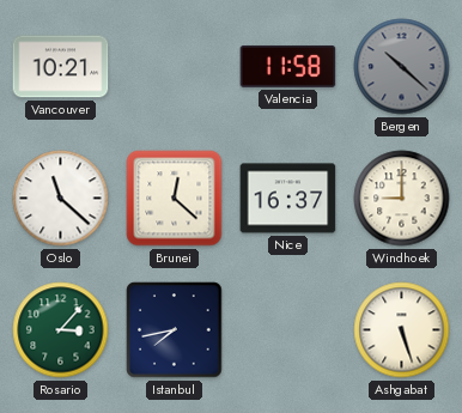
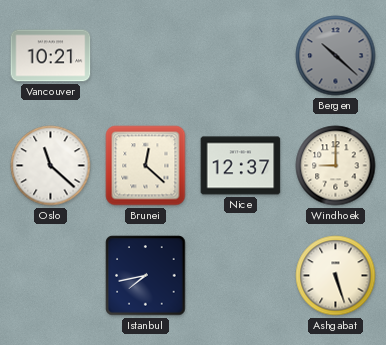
Valencia: 11:58 -> none (288, 66)
Nice: 16:37 -> 12:37 (241, 166)
Rosario: 3:07 -> none (61, 330)
